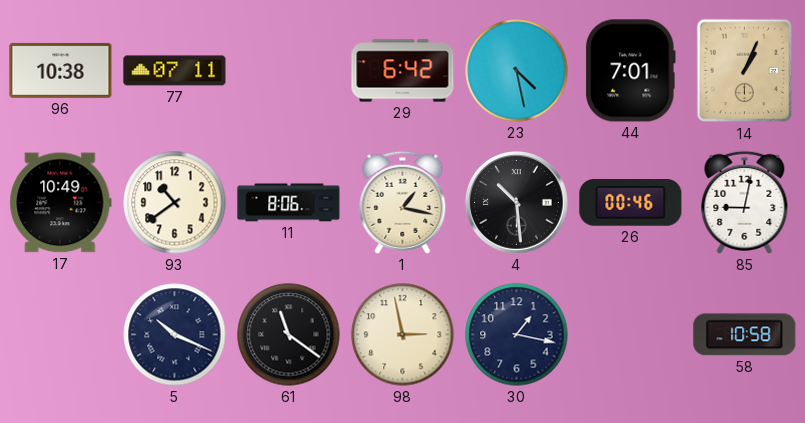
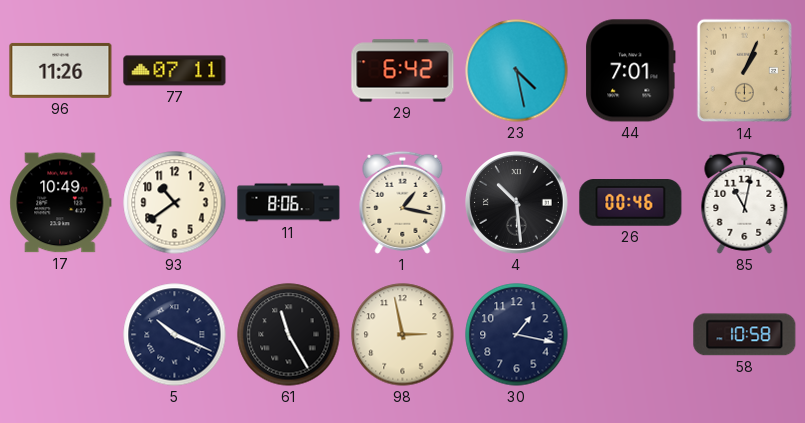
96: 10:38 -> 11:26 (61, 70)
85: 9:02 -> 11:02 (745, 202)
61: 11:21 -> 11:25 (289, 335)
